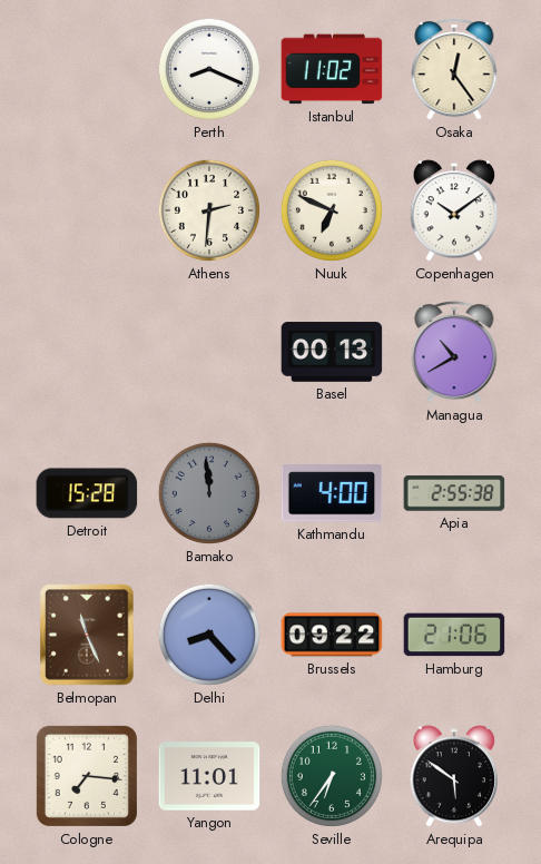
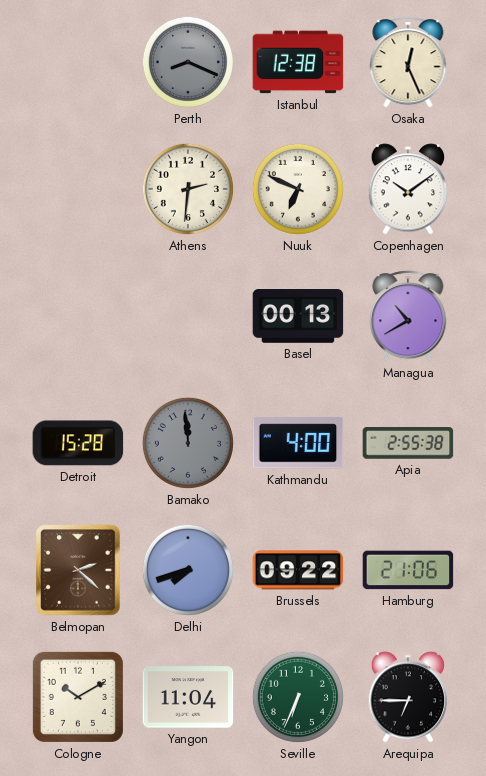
Perth dial: white -> grey (188, 62)
Istanbul: 11:02 -> 12:38 (298, 62)
Osaka: 12:24 -> 12:26 (408, 62)
Belmopan: 11:26 -> 2:22 (78, 570)
Delhi: 8:23 -> 7:42 (188, 570)
Cologne: 7:16 -> 10:10 (78, 697)
Yangon: 11:01 -> 11:04 (188, 697)
Seville: 6:36 -> 6:34 (298, 697)
Arequipa: 5:51 -> 6:45 (408, 697)
